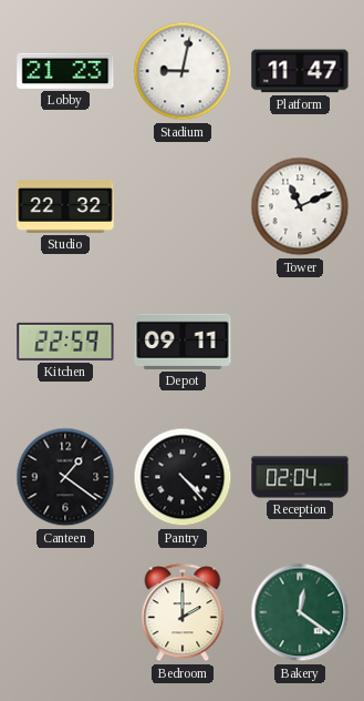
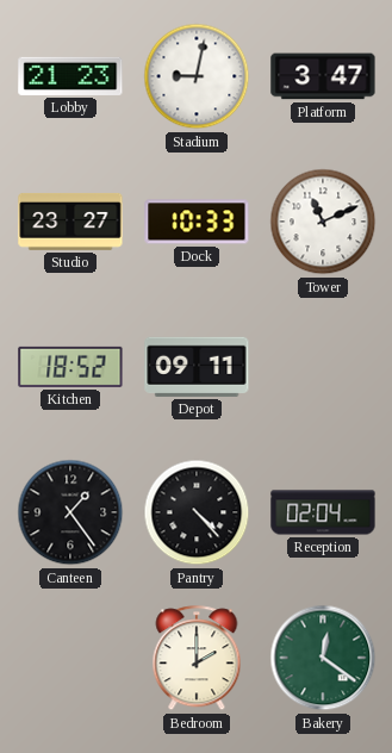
Platform: 11:47 -> 3:47 (323, 76)
Studio: 22:32 -> 23:27 (70, 222)
Dock: none -> 10:33 (197, 222)
Kitchen: 22:59 -> 18:52 (70, 367)
Canteen: 1:21 -> 1:24 (70, 512)
